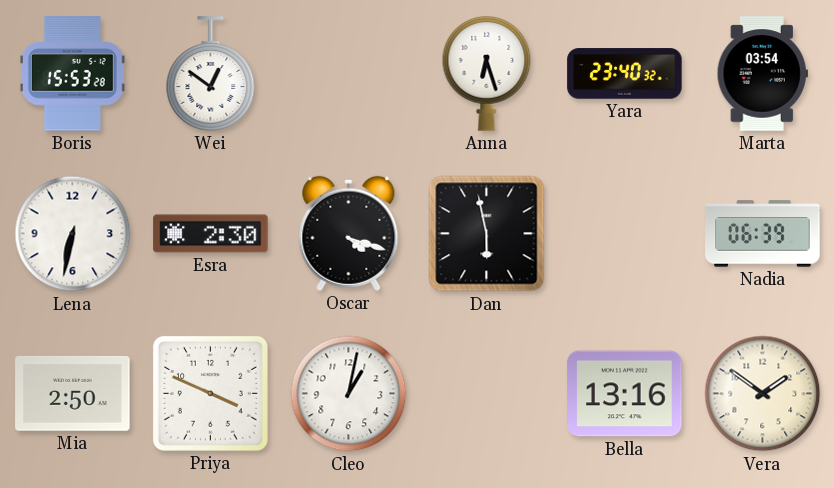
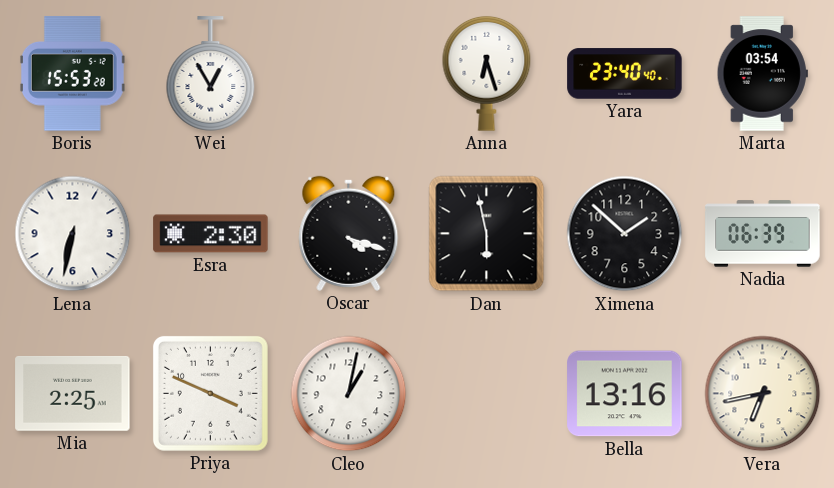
Wei: 12:51 -> 12:55 (211, 74)
Yara: 23:40:32 -> 23:40:40 (625, 74)
Ximena: none -> 1:52 (625, 234)
Mia: 2:50 -> 2:25 (73, 393)
Vera: 1:51 -> 6:43 (763, 394)
